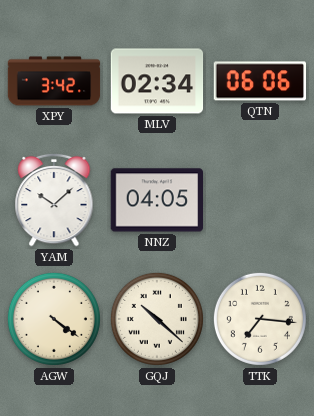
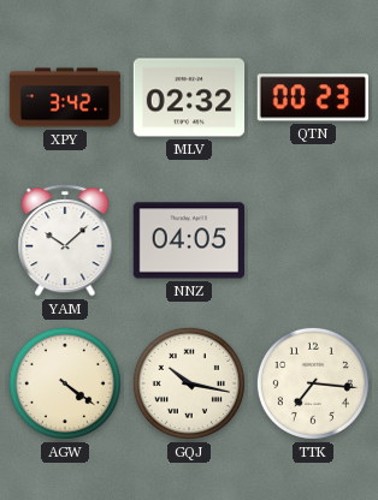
MLV: 02:34 -> 02:32 (189, 97)
QTN: 06:06 -> 00:23 (312, 97)
GQJ: 10:22 -> 10:17 (189, 383)
